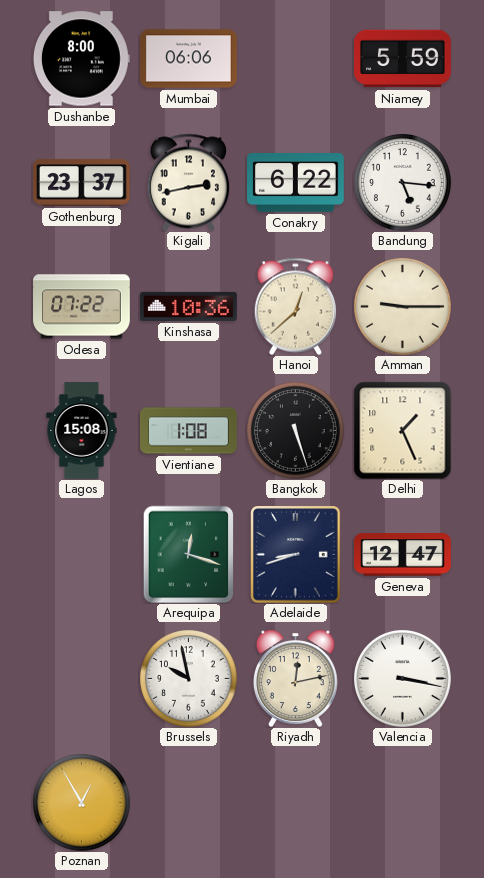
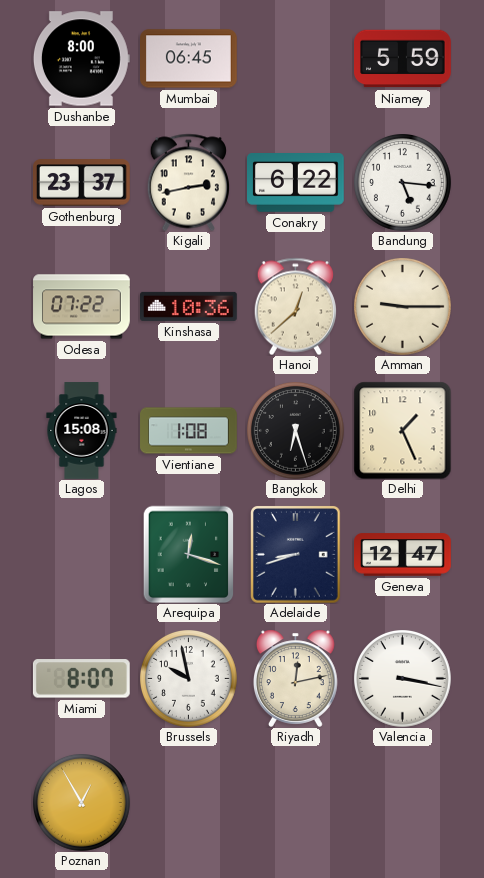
Mumbai: 06:06 -> 06:45 (189, 59)
Bangkok: 5:27 -> 6:27 (296, 431)
Miami: none -> 8:07 (81, 679)
